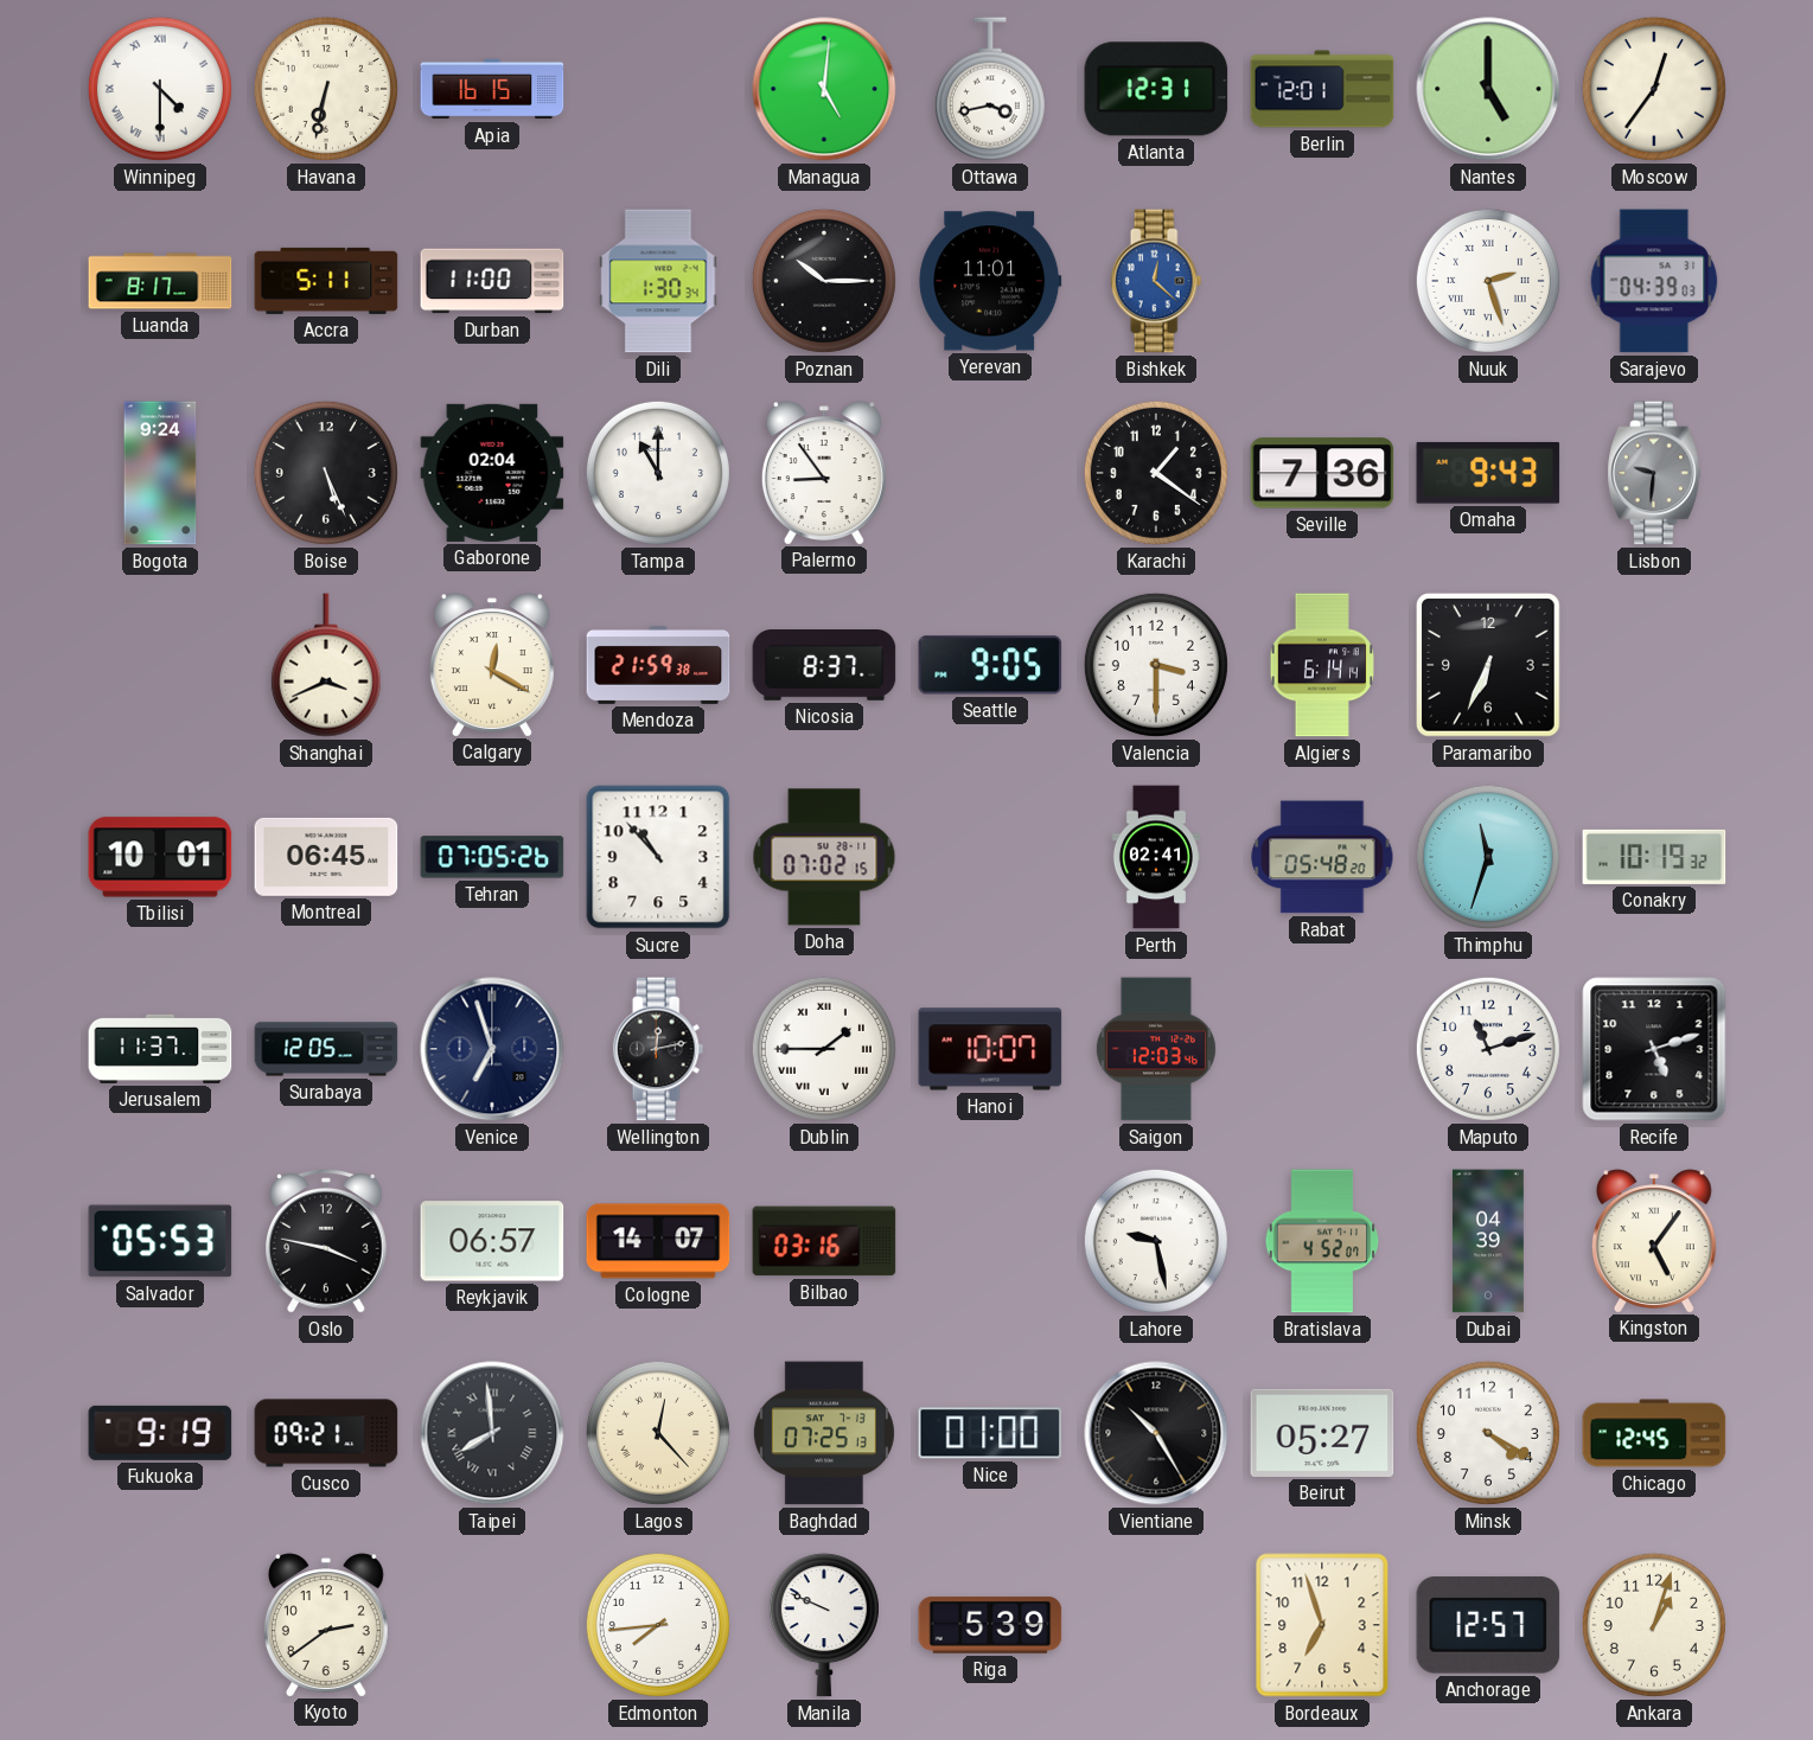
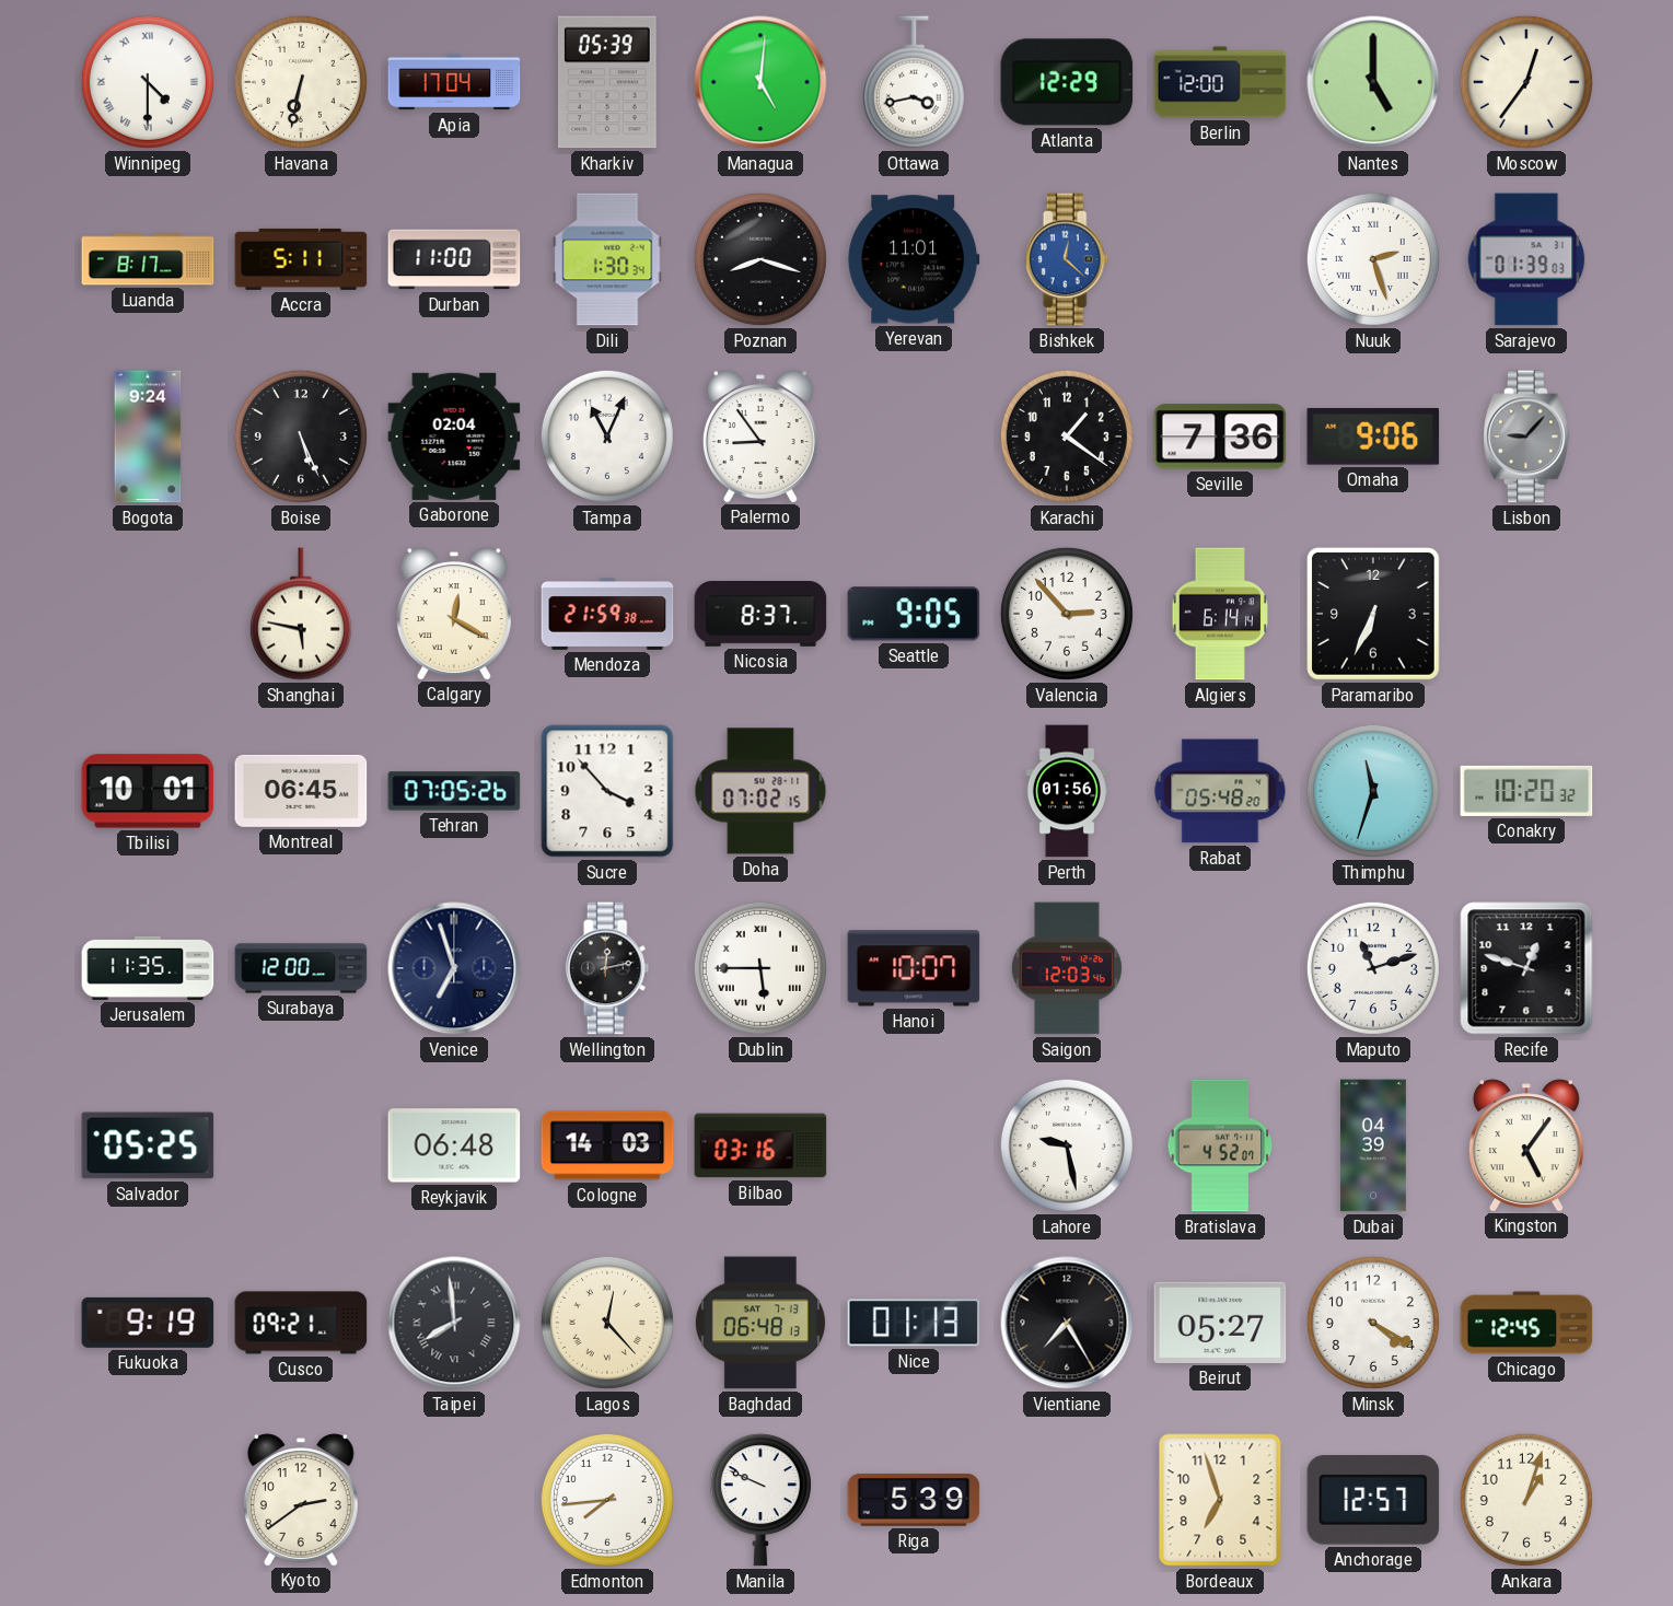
Apia: 16:15 -> 17:04 (454, 82)
Kharkiv: none -> 05:39 (607, 82)
Atlanta: 12:31 -> 12:29 (1067, 82)
Berlin: 12:01 -> 12:00 (1220, 82)
Poznan: 10:15 -> 8:18 (760, 259)
Sarajevo: 04:39 -> 01:39 (1526, 259)
Tampa: 11:00 -> 11:04 (607, 437)
Omaha: 9:43 -> 9:06 (1373, 437)
Lisbon: 9:31 -> 9:07 (1526, 437)
Shanghai: 3:41 -> 5:47 (301, 614)
Valencia: 3:30 -> 2:53 (1067, 614)
Sucre: 10:53 -> 3:53 (607, 791)
Perth: 02:41 -> 01:56 (1067, 791)
Conakry: 10:19 -> 10:20 (1526, 791)
Jerusalem: 11:37 -> 11:35 (148, 968)
Surabaya: 12:05 -> 12:00 (301, 968)
Dublin: 1:45 -> 5:45 (760, 968)
Recife: 5:12 -> 12:48 (1526, 968)
Salvador: 05:53 -> 05:25 (148, 1145)
Oslo: 3:47 -> none (327, 1241)
Reykjavik: 06:57 -> 06:48 (454, 1145)
Cologne: 14:07 -> 14:03 (607, 1145)
Baghdad: 07:25 -> 06:48 (760, 1323)
Nice: 01:00 -> 01:13 (914, 1323)
Vientiane: 10:25 -> 7:25 (1067, 1323)
